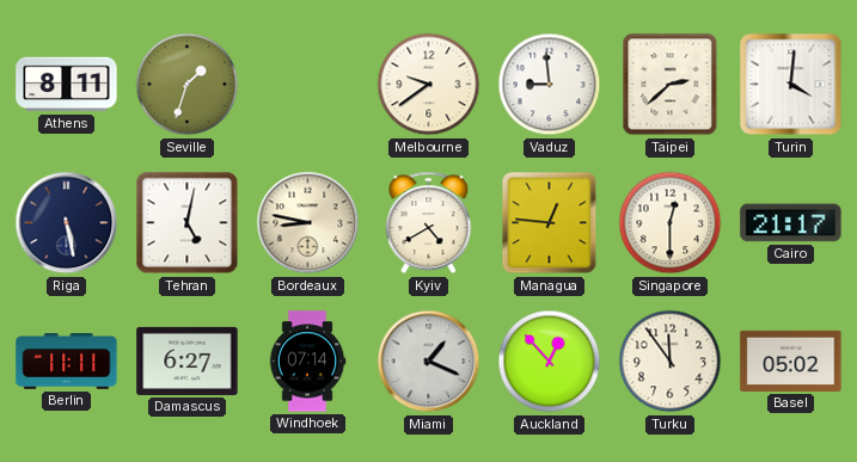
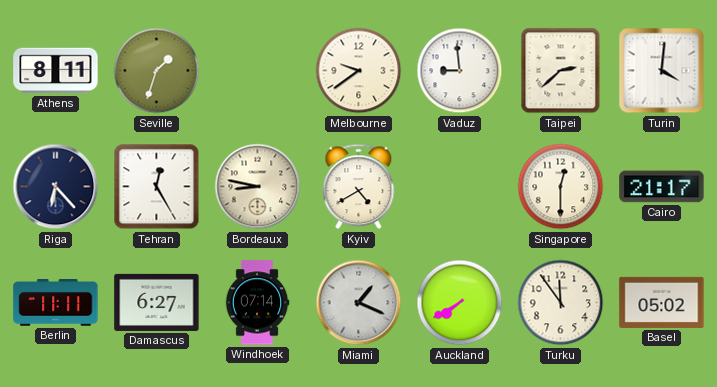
Riga: 5:28 -> 6:23 (56, 187)
Tehran: 5:02 -> 12:25 (157, 187)
Managua: 12:46 -> none (550, 223)
Auckland: 12:53 -> 7:40 (460, 303)
